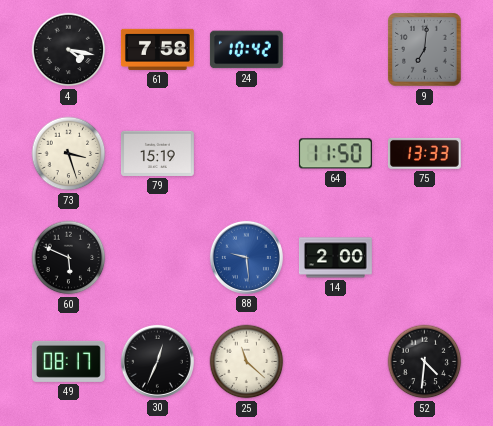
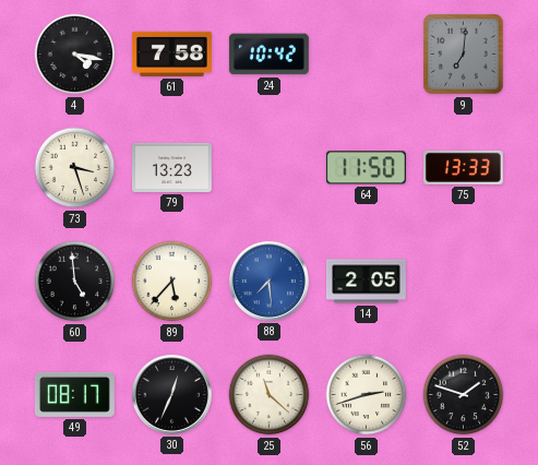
79: 15:19 -> 13:23 (171, 167)
60: 5:49 -> 4:59 (75, 282)
89: none -> 5:37 (172, 282)
88: 9:29 -> 7:29 (268, 281)
14: 2:00 -> 2:05 (366, 282)
56: none -> 2:42 (367, 395)
52: 4:31 -> 1:48 (464, 395)
